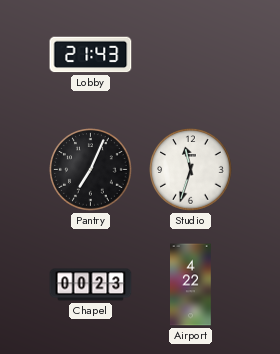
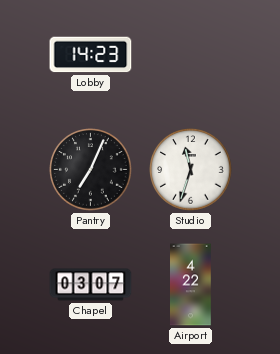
Lobby: 21:43 -> 14:23 (91, 55)
Chapel: 00:23 -> 03:07 (91, 285)
